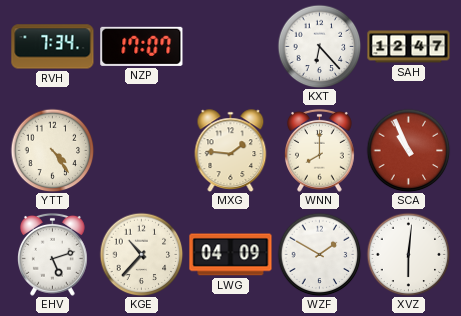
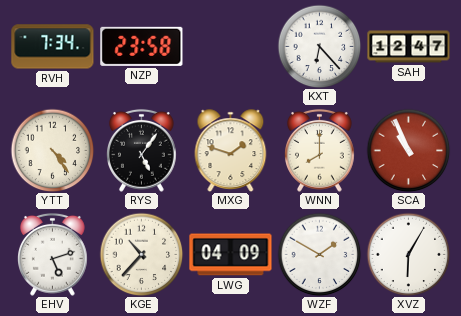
NZP: 17:07 -> 23:58 (142, 46)
RYS: none -> 5:06 (142, 150)
MXG: 1:46 -> 1:48 (231, 150)
XVZ: 6:01 -> 6:05 (408, 254)
